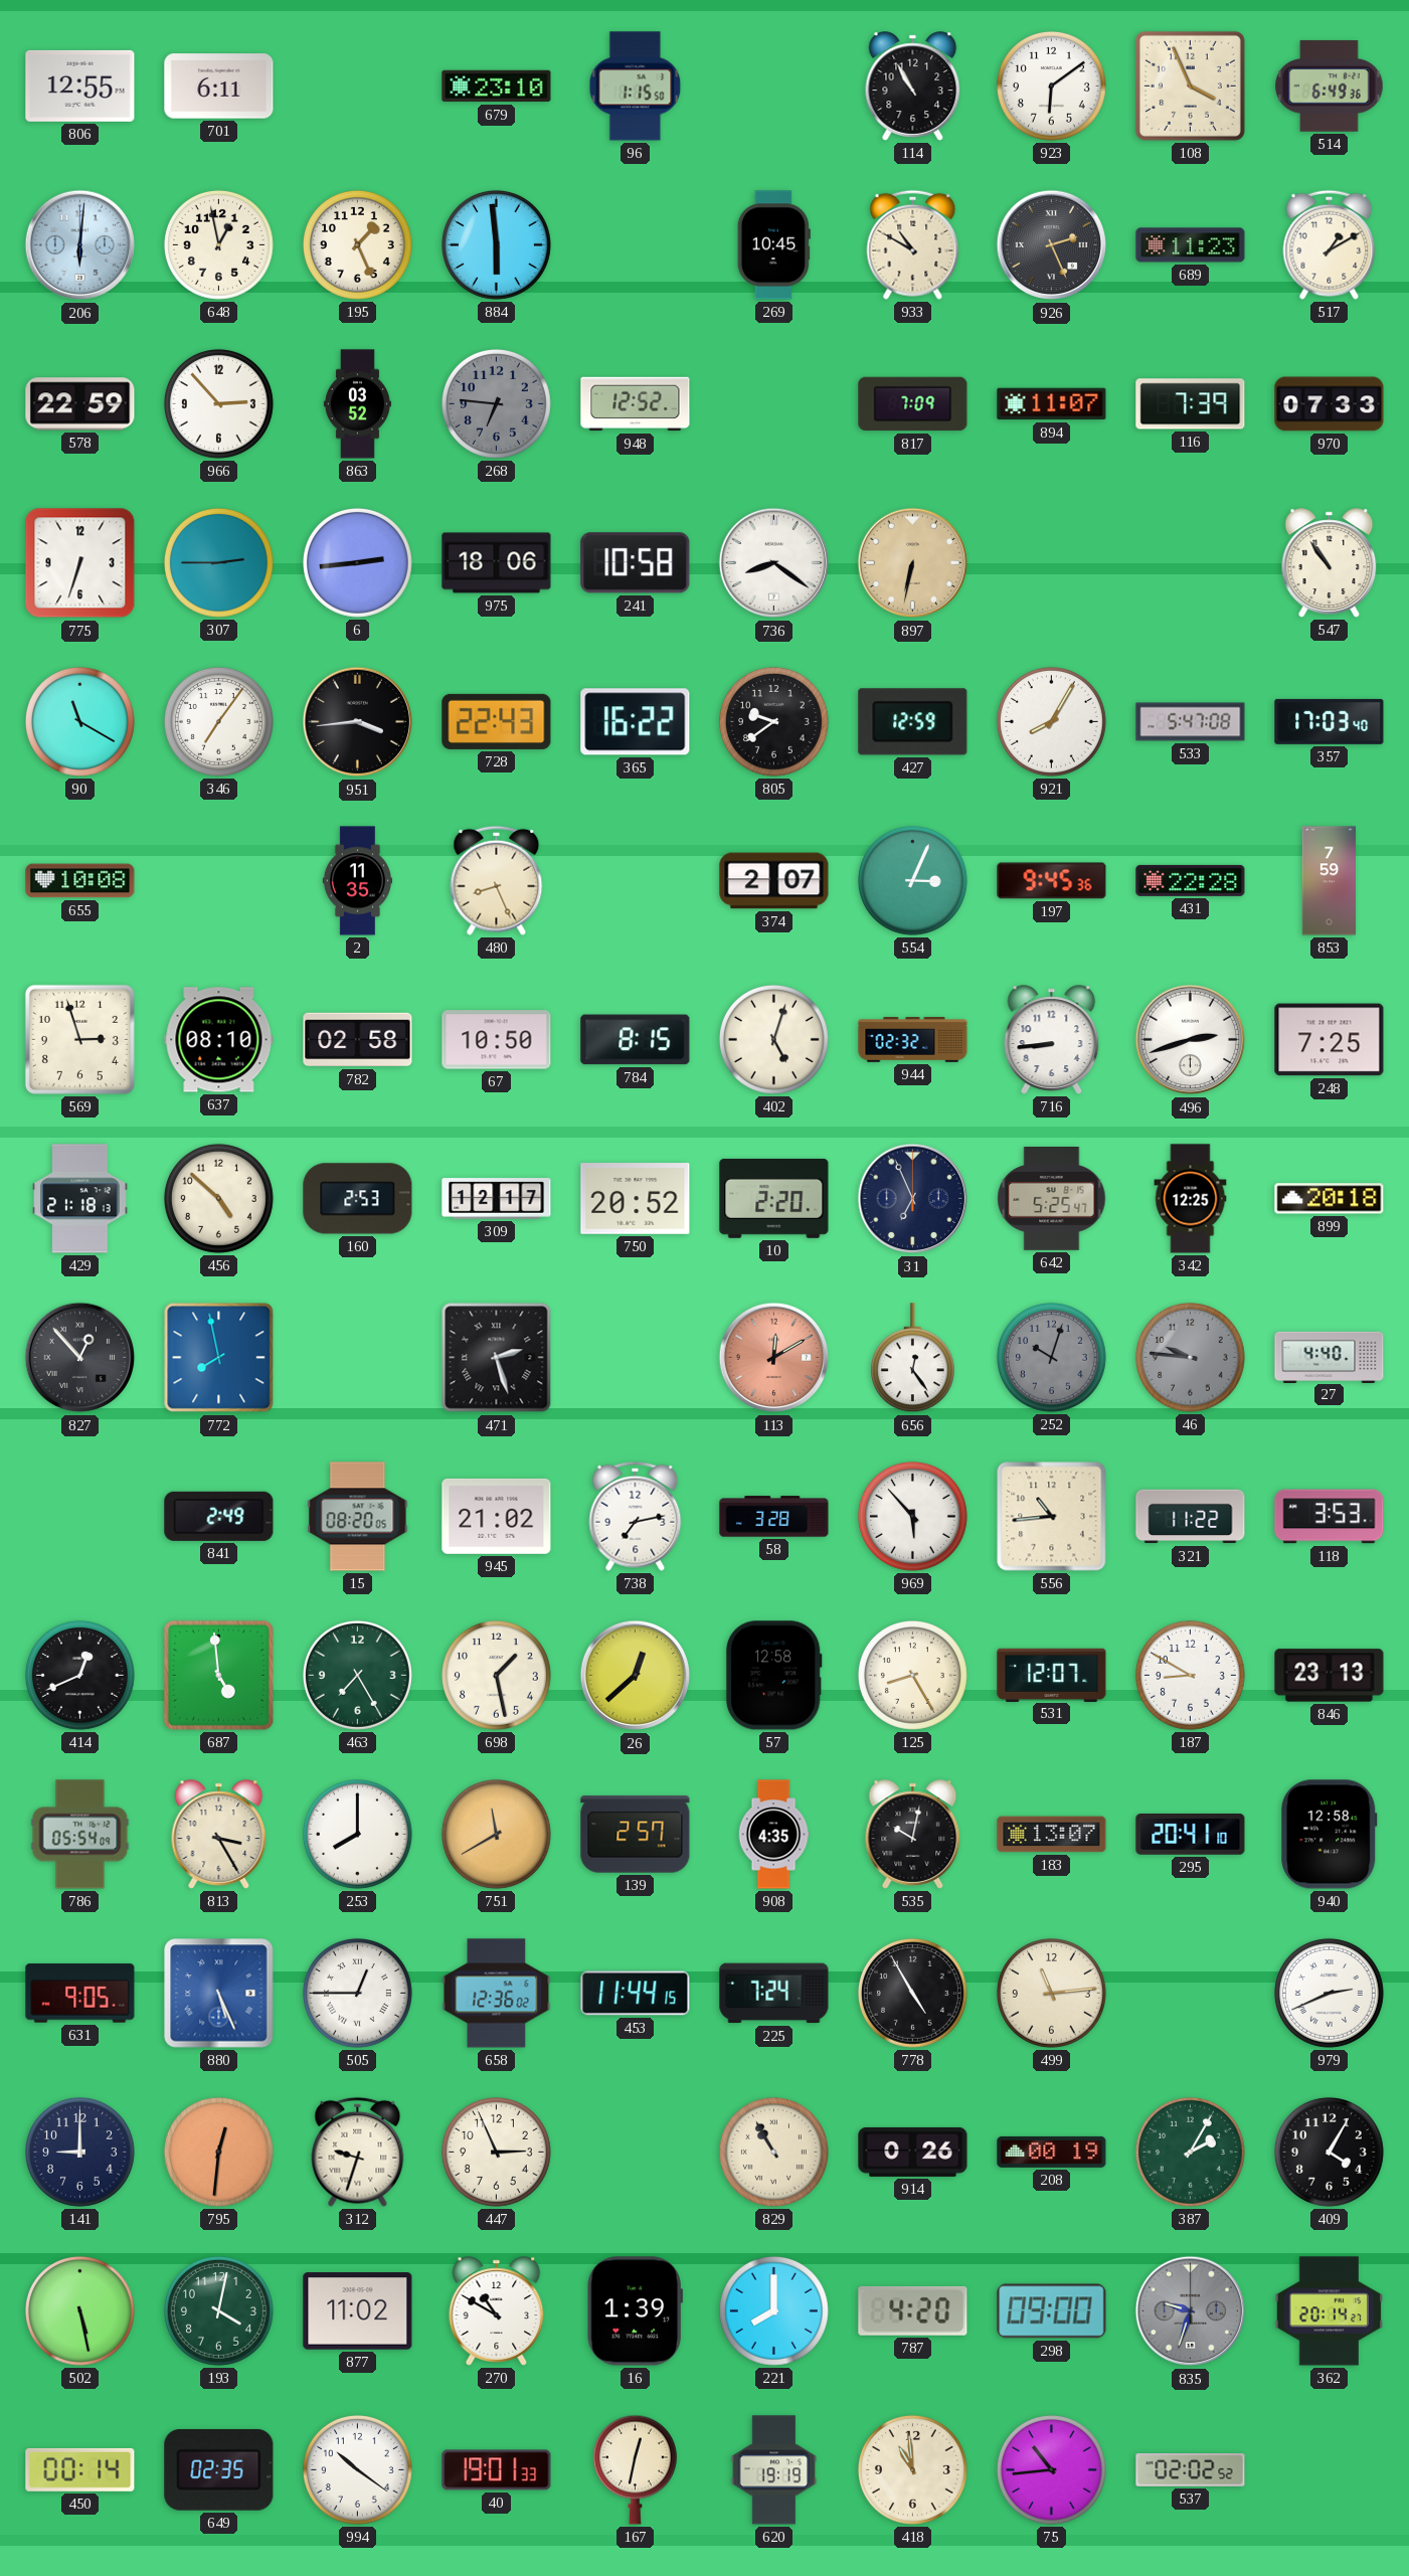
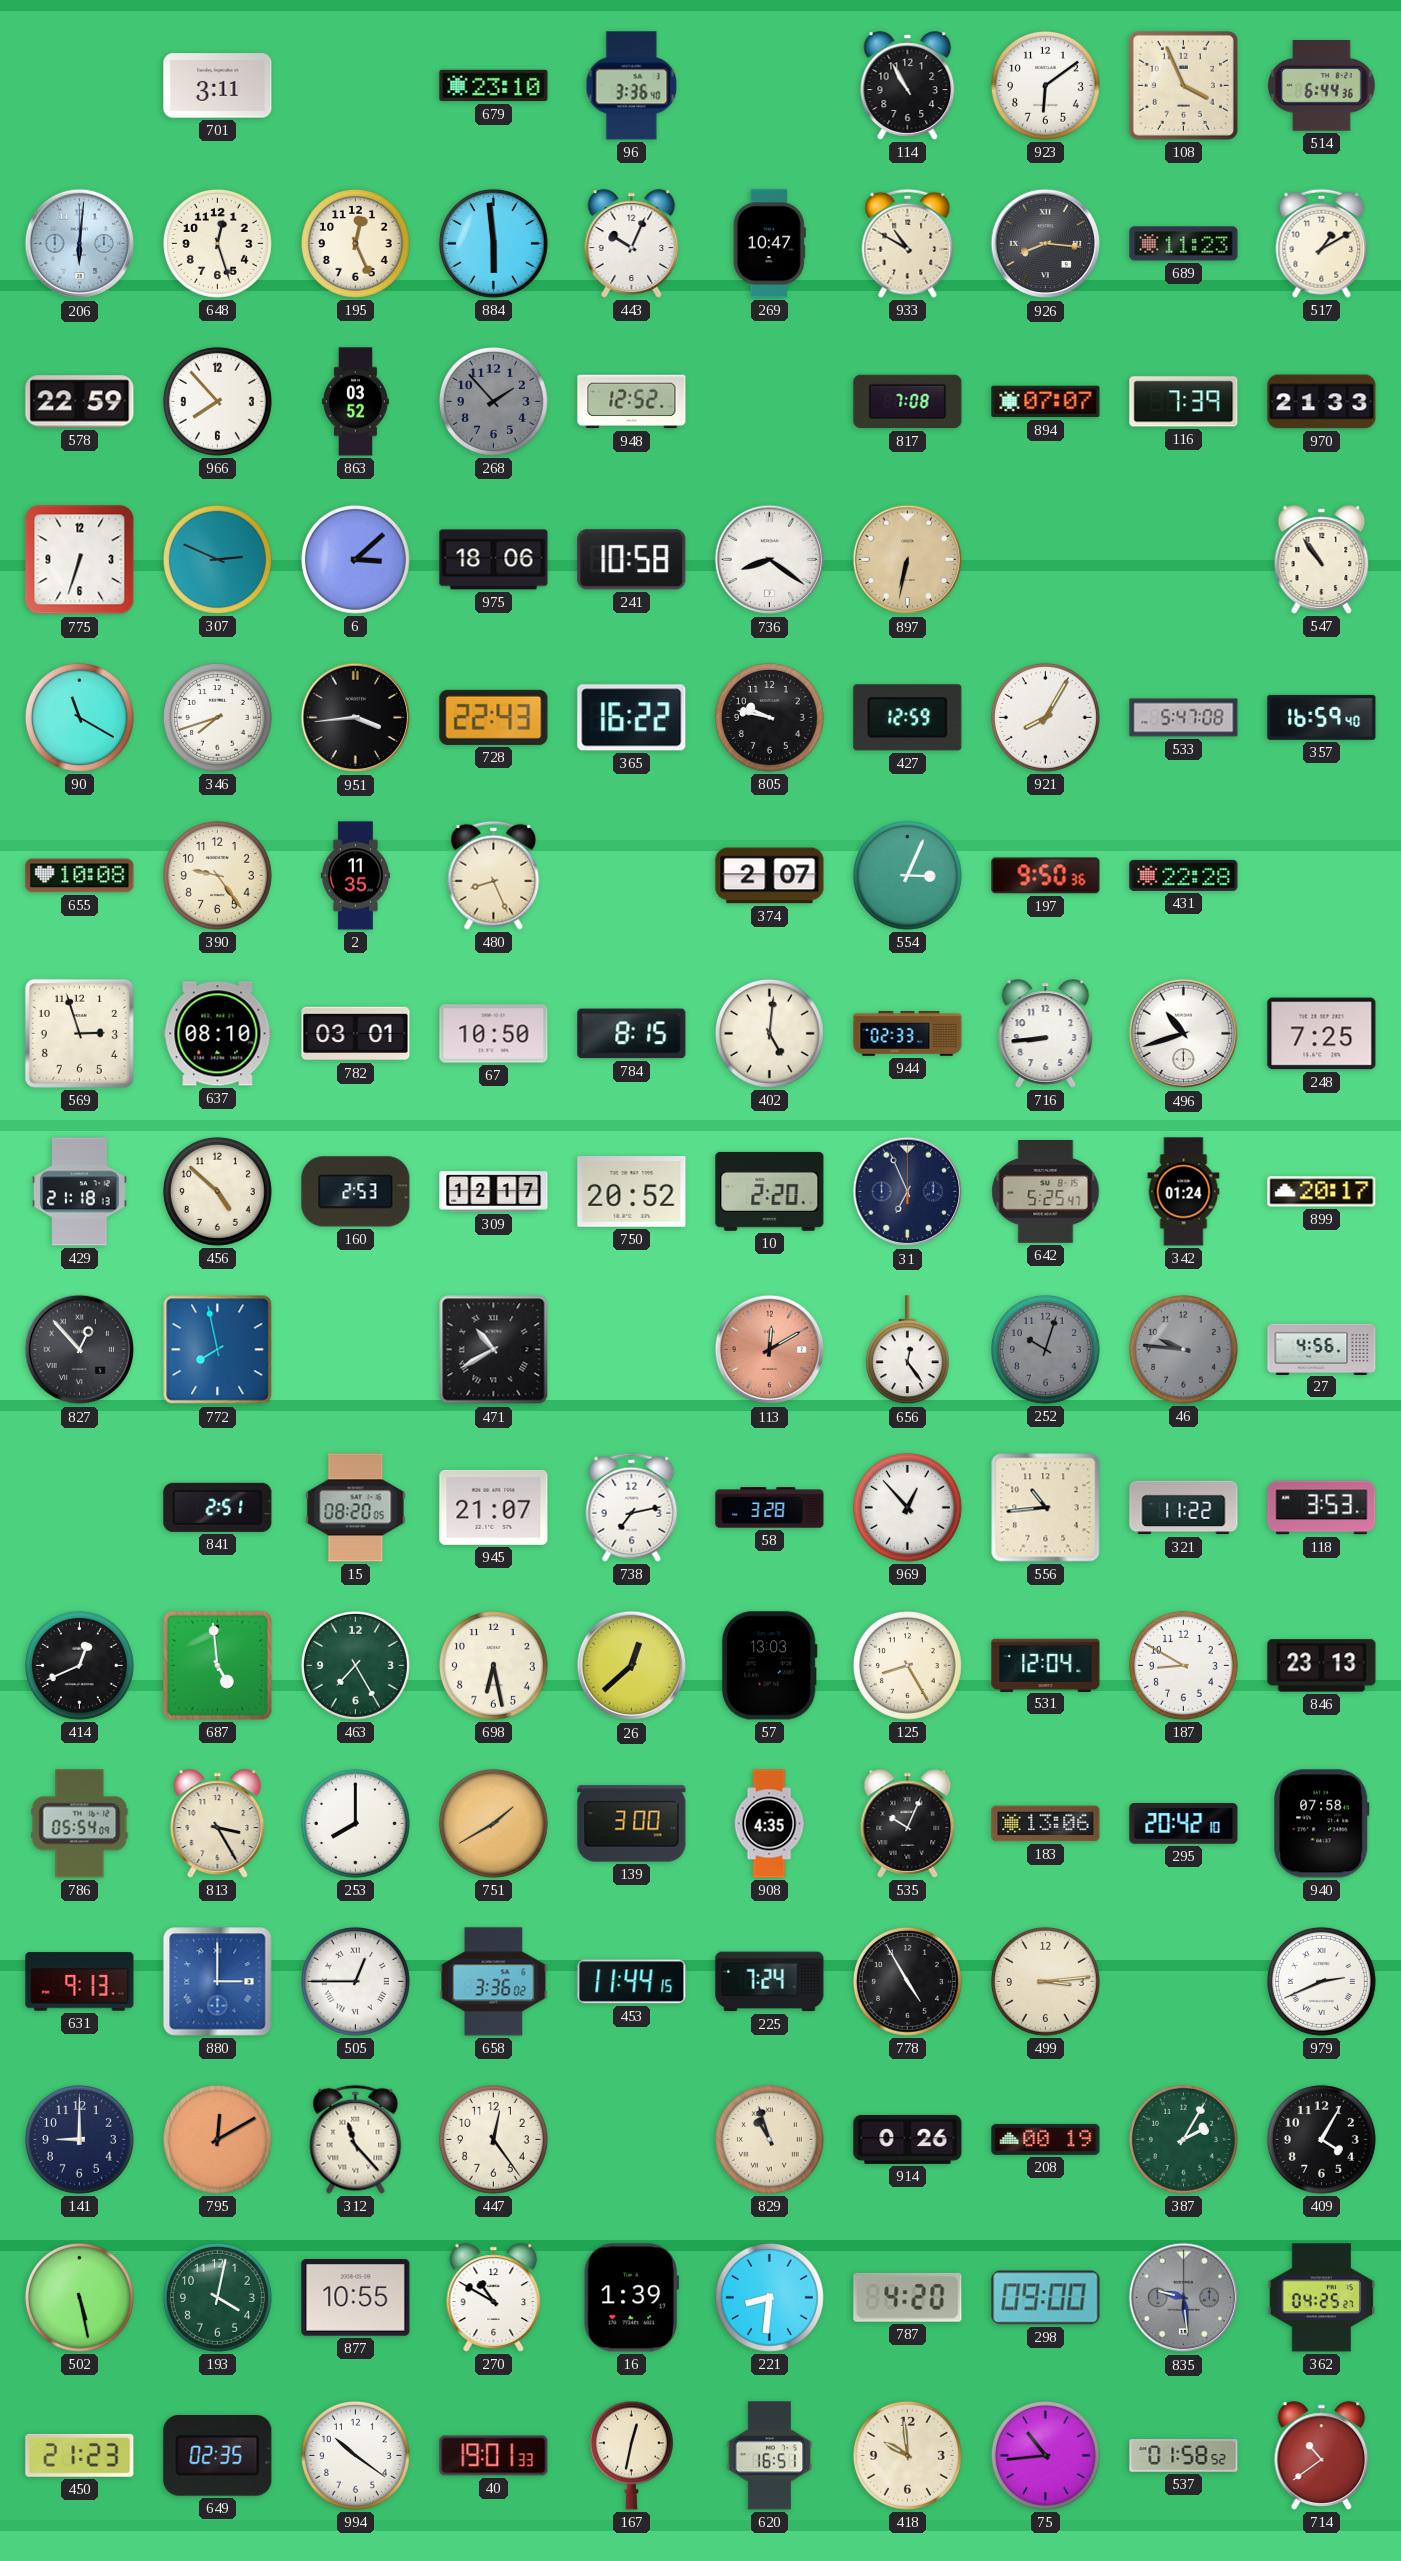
806: 12:55 -> none (80, 85)
701: 6:11 -> 3:11 (218, 86)
96: 1:15 -> 3:36 (632, 86)
514: 6:49 -> 6:44 (1322, 86)
648: 12:58 -> 12:27 (217, 243)
195: 1:26 -> 12:26 (355, 243)
443: none -> 10:04 (632, 244)
269: 10:45 -> 10:47 (769, 244)
926: 2:26 -> 8:16 (1046, 244)
966: 2:53 -> 7:53 (217, 401)
268: 6:46 -> 1:53 (493, 401)
817: 7:09 -> 7:08 (908, 402)
894: 11:07 -> 07:07 (1046, 402)
970: 07:33 -> 21:33 (1322, 402)
307: 2:45 -> 2:49 (217, 559)
6: 2:44 -> 3:08 (355, 559)
346: 7:06 -> 7:42 (217, 717)
805: 9:39 -> 9:47 (769, 717)
357: 17:03 -> 16:59 (1322, 717)
390: none -> 9:24 (217, 875)
197: 9:45 -> 9:50 (1046, 876)
853: 7:59 -> none (1329, 881)
782: 02:58 -> 03:01 (356, 1034)
402: 5:03 -> 5:01 (769, 1033)
944: 02:32 -> 02:33 (908, 1034)
496: 2:42 -> 10:42 (1184, 1034)
342: 12:25 -> 01:24 (1184, 1192)
899: 20:18 -> 20:17 (1322, 1192)
471: 2:27 -> 10:40 (494, 1350)
27: 4:40 -> 4:56 (1322, 1349)
841: 2:49 -> 2:51 (218, 1507)
945: 21:02 -> 21:07 (494, 1507)
969: 5:53 -> 12:53 (907, 1507)
698: 1:28 -> 6:28 (493, 1665)
57: 12:58 -> 13:03 (769, 1666)
531: 12:07 -> 12:04 (1046, 1665)
751: 11:40 -> 1:40 (493, 1823)
139: 2:57 -> 3:00 (632, 1824)
535: 10:02 -> 10:04 (908, 1824)
183: 13:07 -> 13:06 (1046, 1824)
295: 20:41 -> 20:42 (1184, 1824)
940: 12:58 -> 07:58 (1322, 1824)
631: 9:05 -> 9:13 (80, 1982)
880: 5:26 -> 3:00 (218, 1982)
658: 12:36 -> 3:36 (494, 1982)
499: 11:14 -> 3:14 (1045, 1981)
795: 12:31 -> 12:10 (217, 2139)
312: 9:33 -> 11:23 (356, 2139)
447: 2:56 -> 12:24 (493, 2139)
829: 10:55 -> 10:57 (769, 2139)
877: 11:02 -> 10:55 (356, 2298)
221: 8:00 -> 8:31 (769, 2297)
835: 9:33 -> 9:29 (1184, 2298)
362: 20:14 -> 04:25 (1322, 2298)
450: 00:14 -> 21:23 (80, 2455)
620: 19:19 -> 16:51 (770, 2456)
418: 10:59 -> 9:59 (907, 2455)
537: 02:02 -> 01:58 (1184, 2456)
714: none -> 10:39 (1322, 2456)
